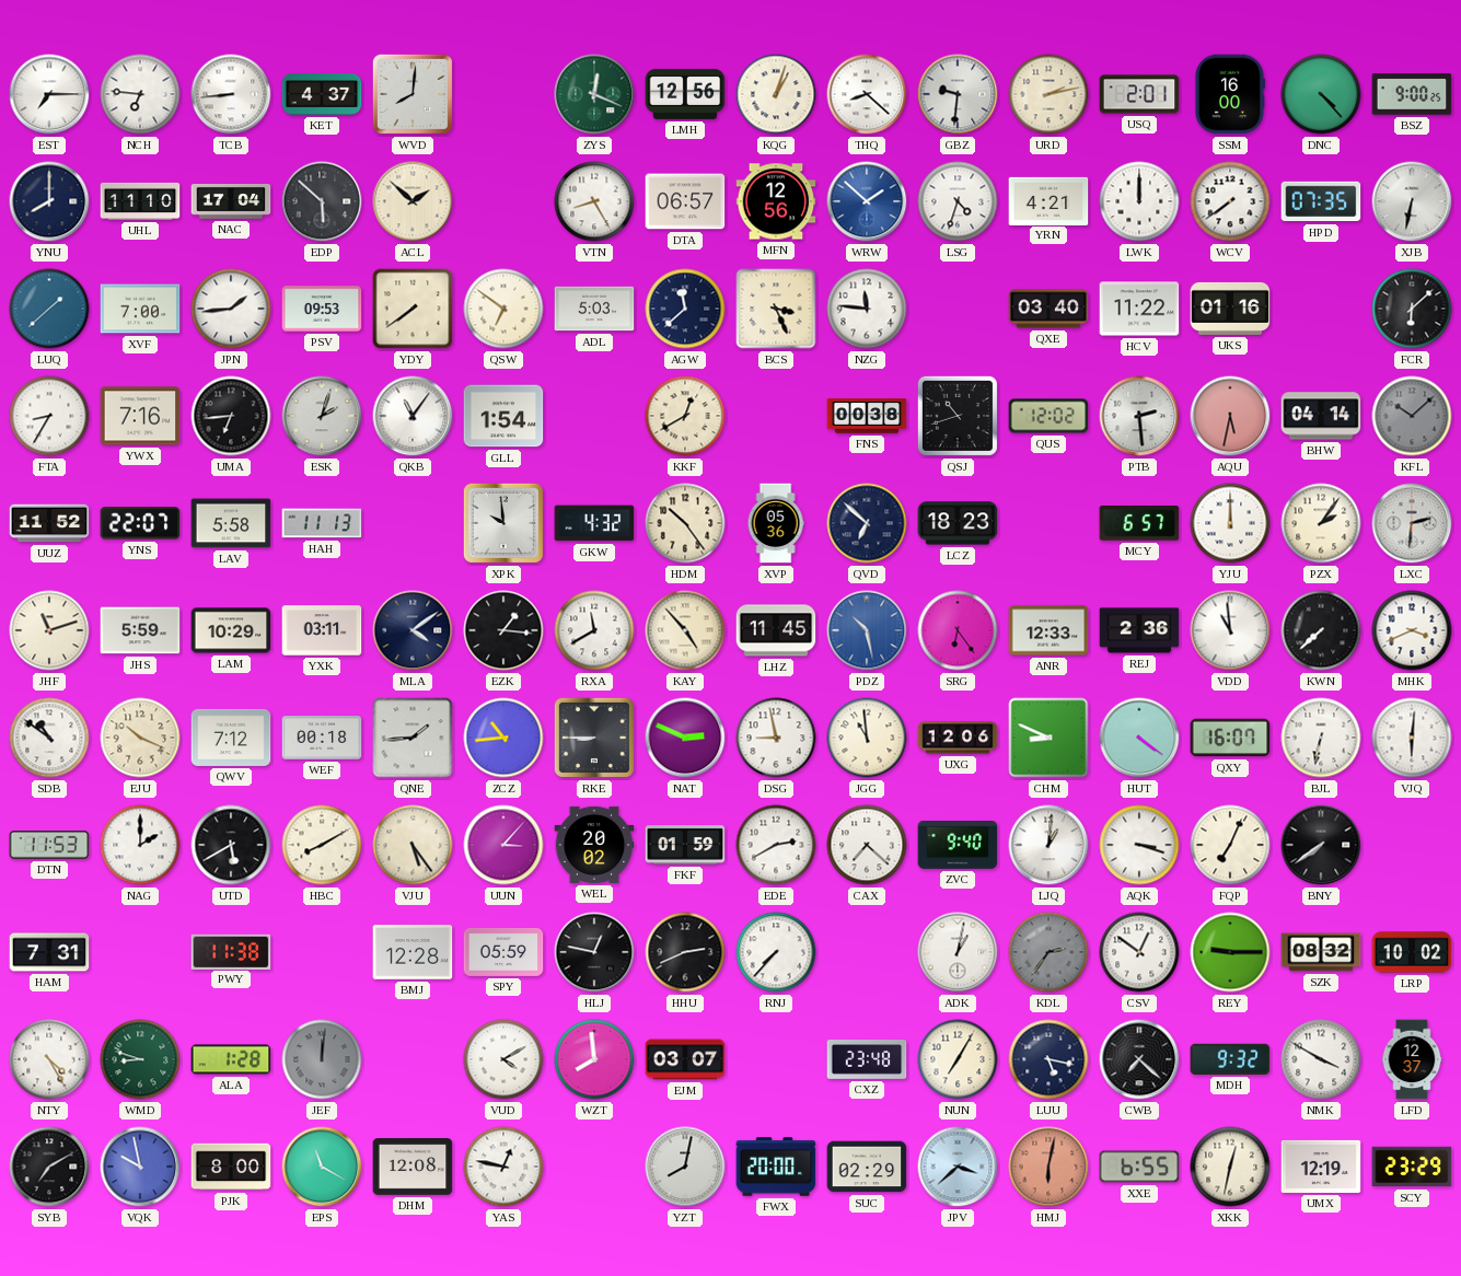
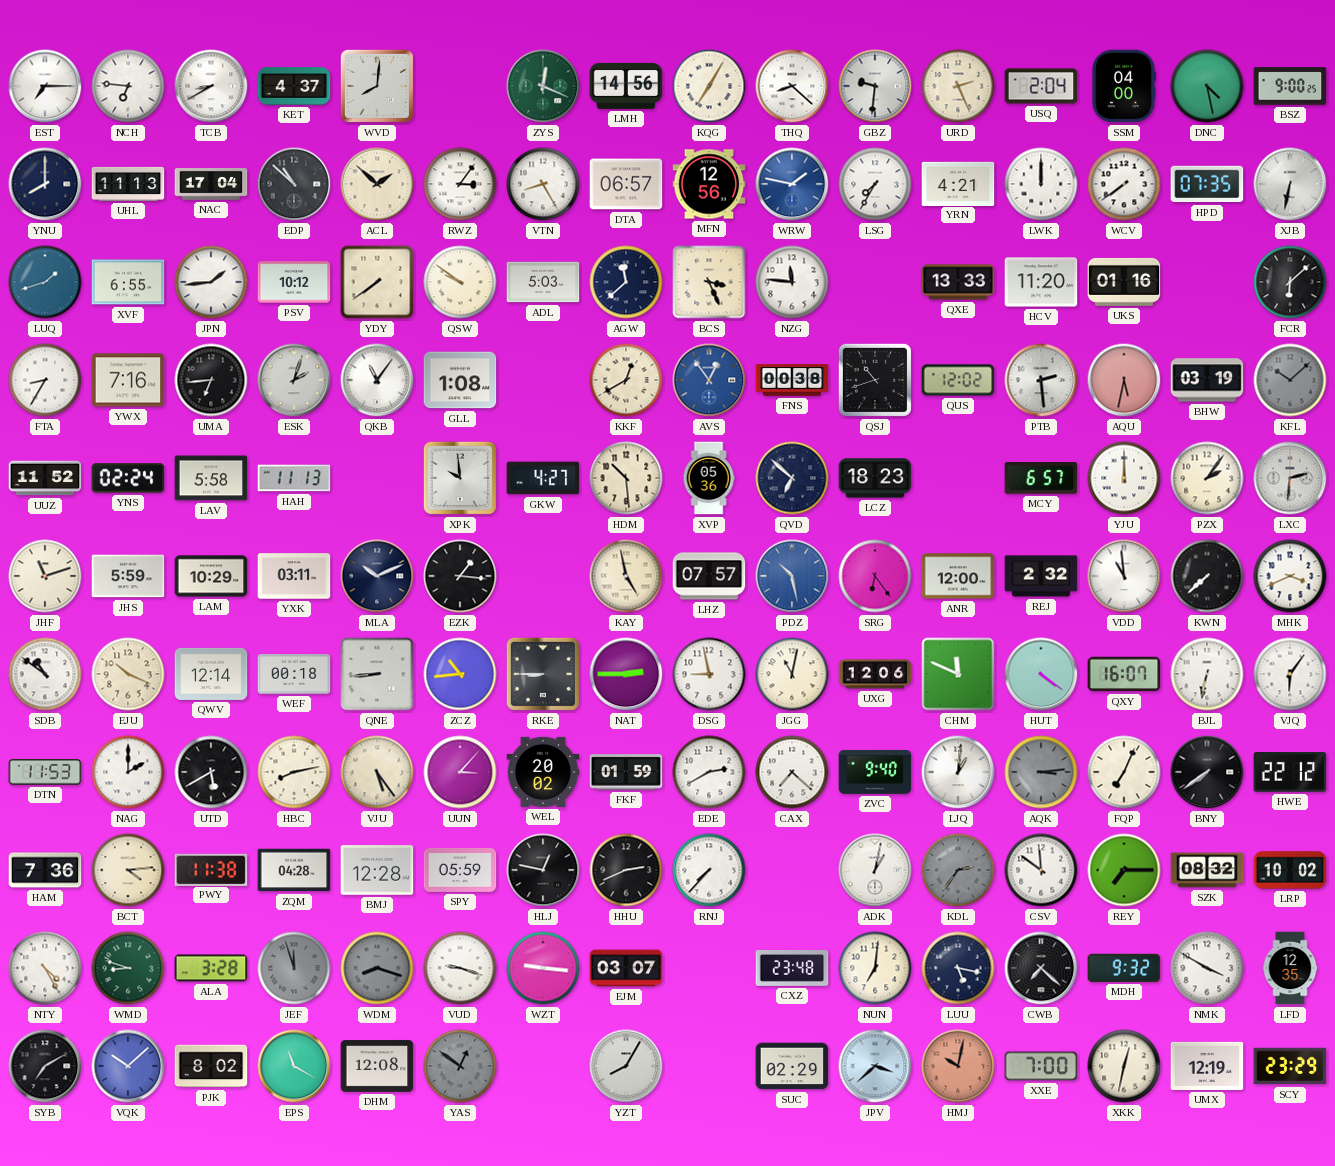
TCB: 8:44 -> 8:40 (211, 86)
LMH: 12:56 -> 14:56 (626, 86)
KQG: 1:03 -> 7:05 (709, 86)
URD: 2:13 -> 2:26 (958, 86)
USQ: 2:01 -> 2:04 (1041, 86)
SSM: 16:00 -> 04:00 (1123, 86)
DNC: 4:23 -> 4:28 (1207, 86)
UHL: 11:10 -> 11:13 (128, 184)
EDP: 5:52 -> 10:52 (294, 184)
RWZ: none -> 3:06 (460, 184)
WRW: 1:52 -> 1:47 (792, 184)
LSG: 4:33 -> 7:35 (875, 184)
LUQ: 1:38 -> 1:42 (45, 282)
XVF: 7:00 -> 6:55 (128, 282)
PSV: 09:53 -> 10:12 (294, 282)
QSW: 6:51 -> 9:51 (460, 282)
QXE: 03:40 -> 13:33 (958, 282)
HCV: 11:22 -> 11:20 (1041, 282)
GLL: 1:54 -> 1:08 (460, 380)
AVS: none -> 12:54 (709, 380)
BHW: 04:14 -> 03:19 (1207, 380)
YNS: 22:07 -> 02:24 (128, 478)
GKW: 4:32 -> 4:27 (543, 478)
HDM: 10:24 -> 10:29 (626, 478)
MLA: 4:09 -> 10:11 (377, 576)
RXA: 11:40 -> none (594, 630)
KAY: 4:53 -> 4:58 (626, 576)
LHZ: 11:45 -> 07:57 (709, 576)
ANR: 12:33 -> 12:00 (958, 576)
REJ: 2:36 -> 2:32 (1041, 576)
QWV: 7:12 -> 12:14 (211, 674)
QNE: 1:44 -> 8:44 (377, 674)
NAT: 2:49 -> 2:45 (626, 674)
JGG: 10:59 -> 11:02 (792, 674)
CHM: 8:49 -> 11:49 (958, 674)
VJQ: 6:01 -> 6:06 (1290, 674)
HBC: 8:10 -> 8:13 (294, 772)
AQK: 3:18 -> 3:14 (1041, 772)
AQK dial: white -> grey (1041, 772)
HWE: none -> 22:12 (1290, 773)
HAM: 7:31 -> 7:36 (45, 870)
BCT: none -> 4:14 (128, 870)
ZQM: none -> 04:28 (294, 870)
CSV: 12:51 -> 11:51 (1041, 870)
REY: 9:15 -> 7:15 (1124, 870)
ALA: 1:28 -> 3:28 (211, 968)
JEF: 12:01 -> 11:57 (294, 968)
WDM: none -> 8:18 (377, 968)
VUD: 4:10 -> 9:18 (460, 968)
WZT: 7:59 -> 9:16 (543, 968)
NUN: 7:05 -> 7:01 (875, 968)
LFD: 12:37 -> 12:35 (1290, 968)
VQK: 9:58 -> 10:08 (128, 1066)
PJK: 8:00 -> 8:02 (211, 1066)
YAS: 12:47 -> 12:51 (460, 1066)
YAS dial: white -> grey (460, 1066)
YZT: 8:02 -> 8:05 (626, 1066)
FWX: 20:00 -> none (776, 1167)
HMJ: 6:02 -> 10:02 (958, 1066)
XXE: 6:55 -> 7:00 (1041, 1066)
